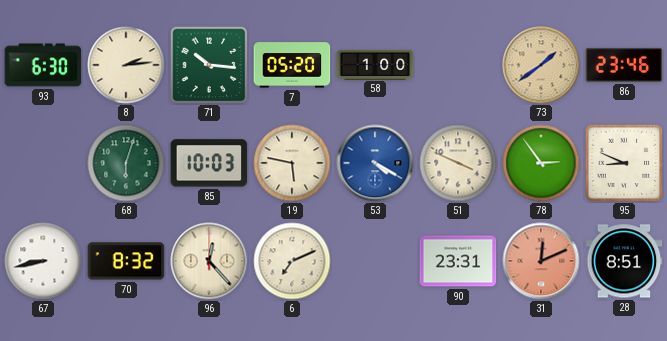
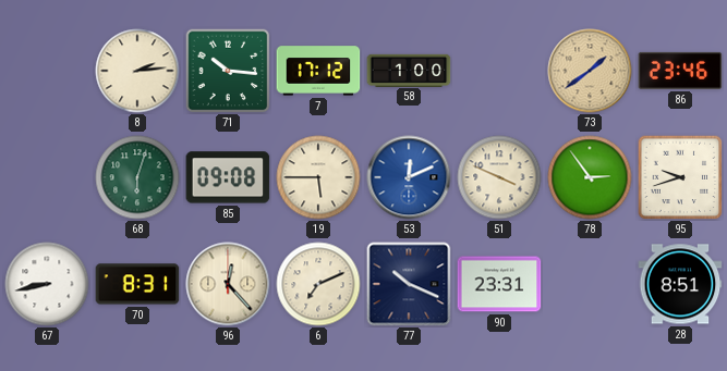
93: 6:30 -> none (43, 65)
7: 05:20 -> 17:12 (318, 71)
85: 10:03 -> 09:08 (228, 177)
19: 5:47 -> 5:45 (318, 177)
53: 4:20 -> 12:11 (409, 177)
95: 8:49 -> 9:42 (680, 177)
70: 8:32 -> 8:31 (137, 284)
77: none -> 10:19 (409, 284)
31: 12:11 -> none (541, 261)
